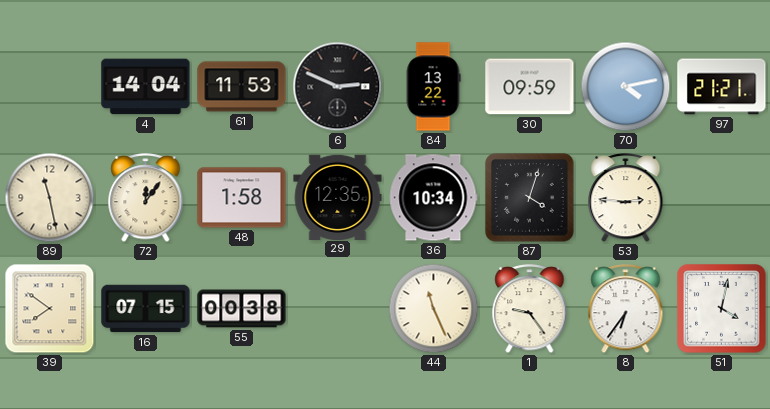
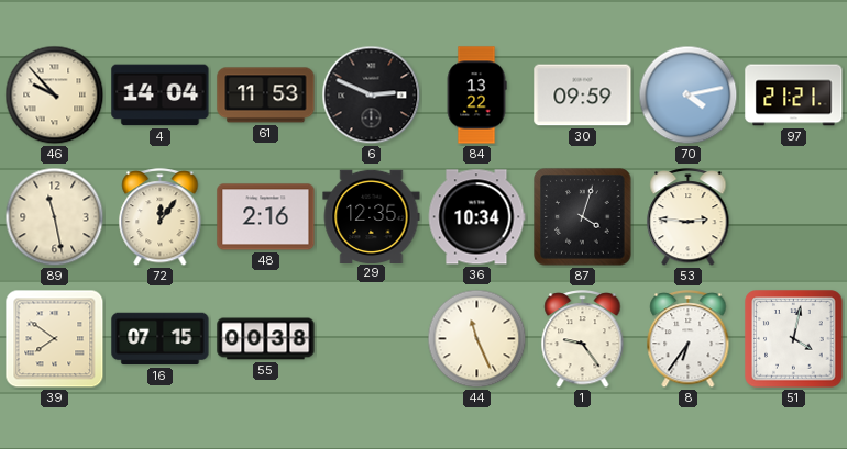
46: none -> 9:53 (55, 96)
48: 1:58 -> 2:16 (266, 217)
